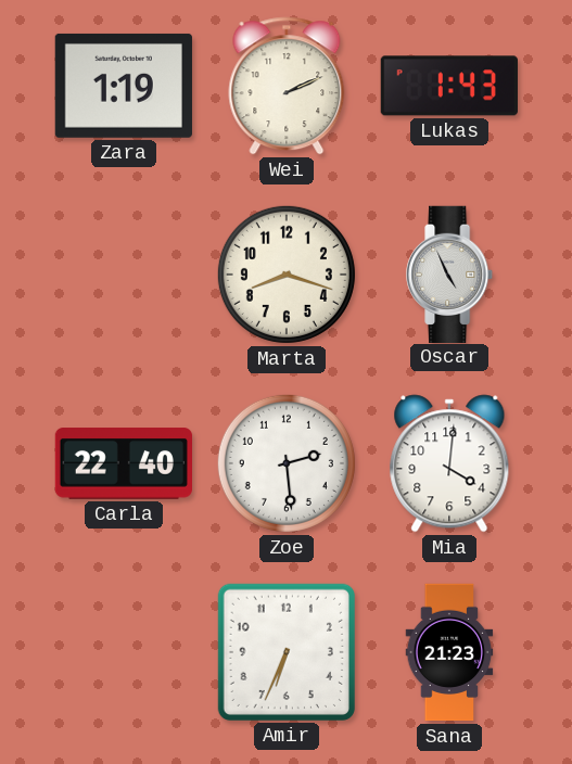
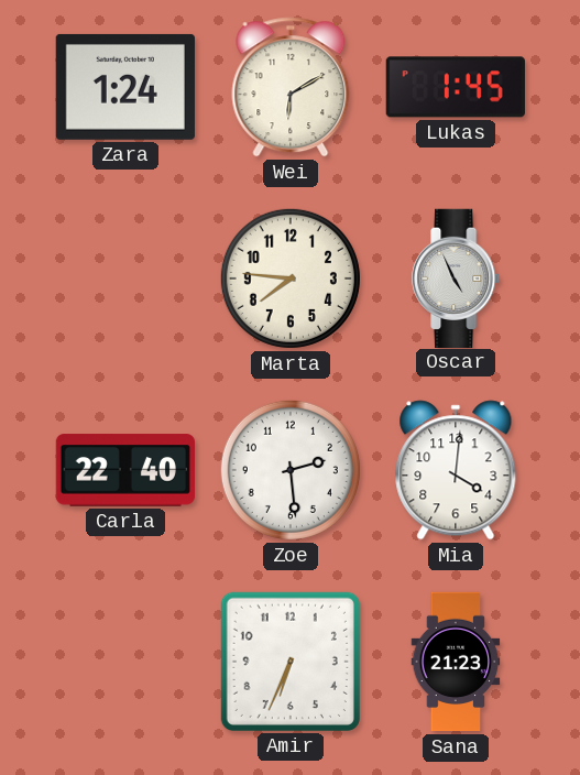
Zara: 1:19 -> 1:24 (125, 87)
Wei: 2:11 -> 6:10 (291, 87)
Lukas: 1:43 -> 1:45 (456, 87)
Marta: 8:18 -> 7:46 (291, 279)
